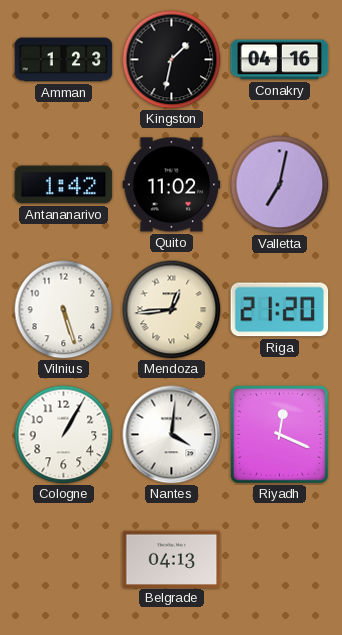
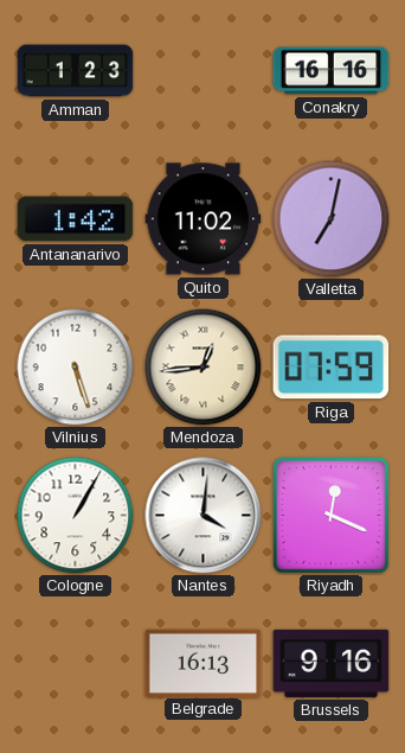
Kingston: 1:32 -> none (172, 60)
Conakry: 04:16 -> 16:16 (332, 71)
Riga: 21:20 -> 07:59 (332, 368)
Belgrade: 04:13 -> 16:13 (204, 663)
Brussels: none -> 9:16 (332, 663)
